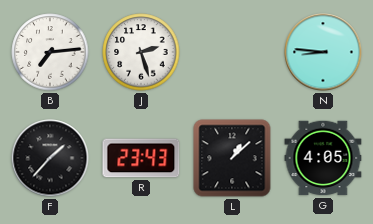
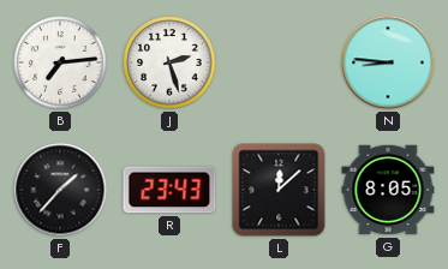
L: 1:08 -> 12:08 (279, 190)
G: 4:05 -> 8:05 (388, 190)
